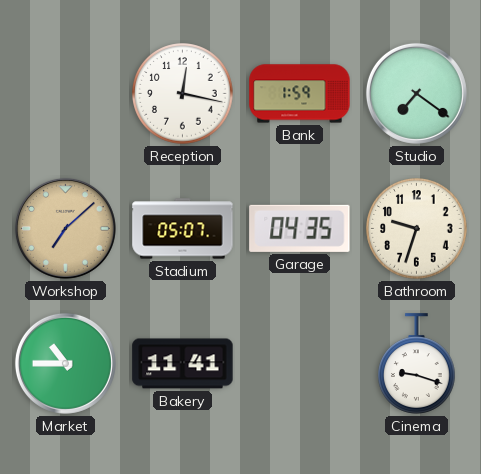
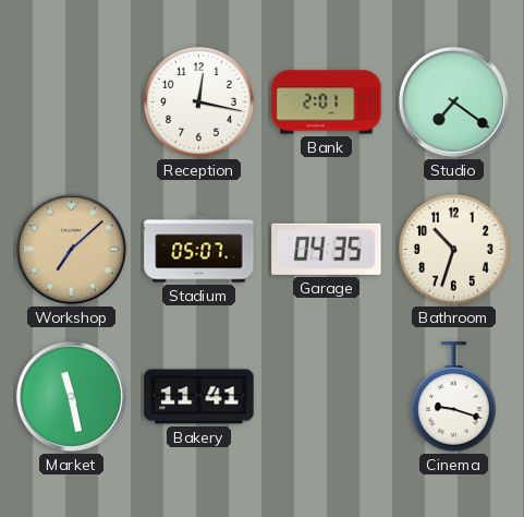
Bank: 1:59 -> 2:01 (327, 103)
Bathroom: 9:33 -> 10:33 (454, 250)
Market: 10:45 -> 11:28 (71, 396)
